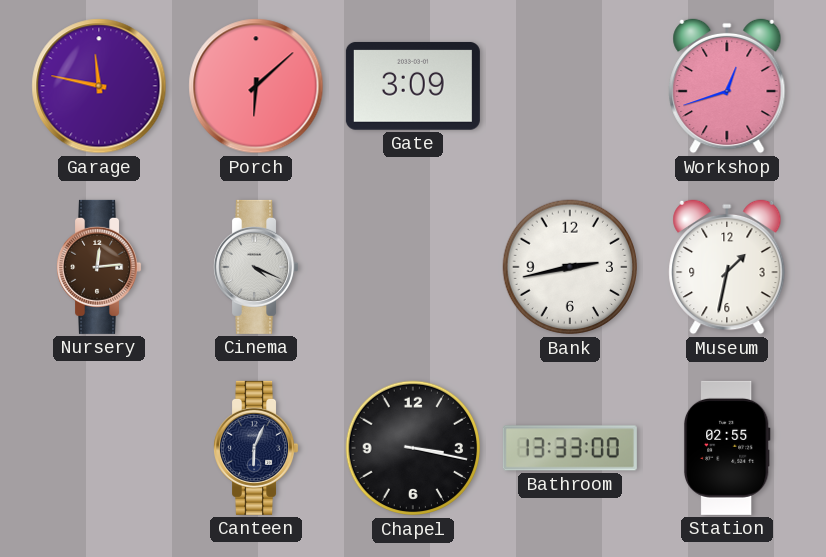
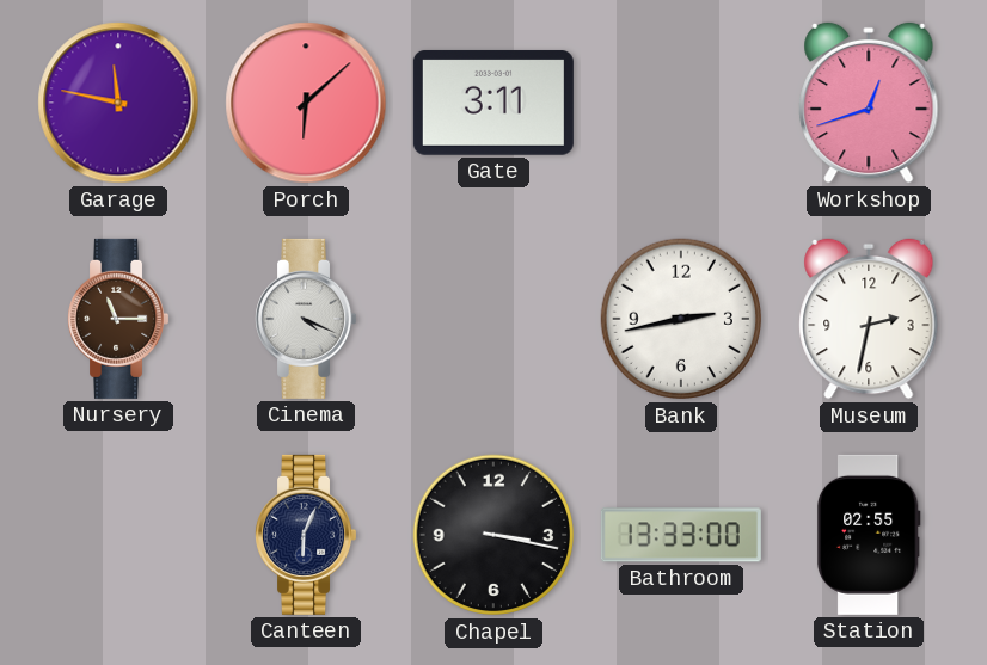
Gate: 3:09 -> 3:11 (493, 103)
Nursery: 12:14 -> 11:15 (118, 319)
Museum: 1:32 -> 2:32 (869, 319)
